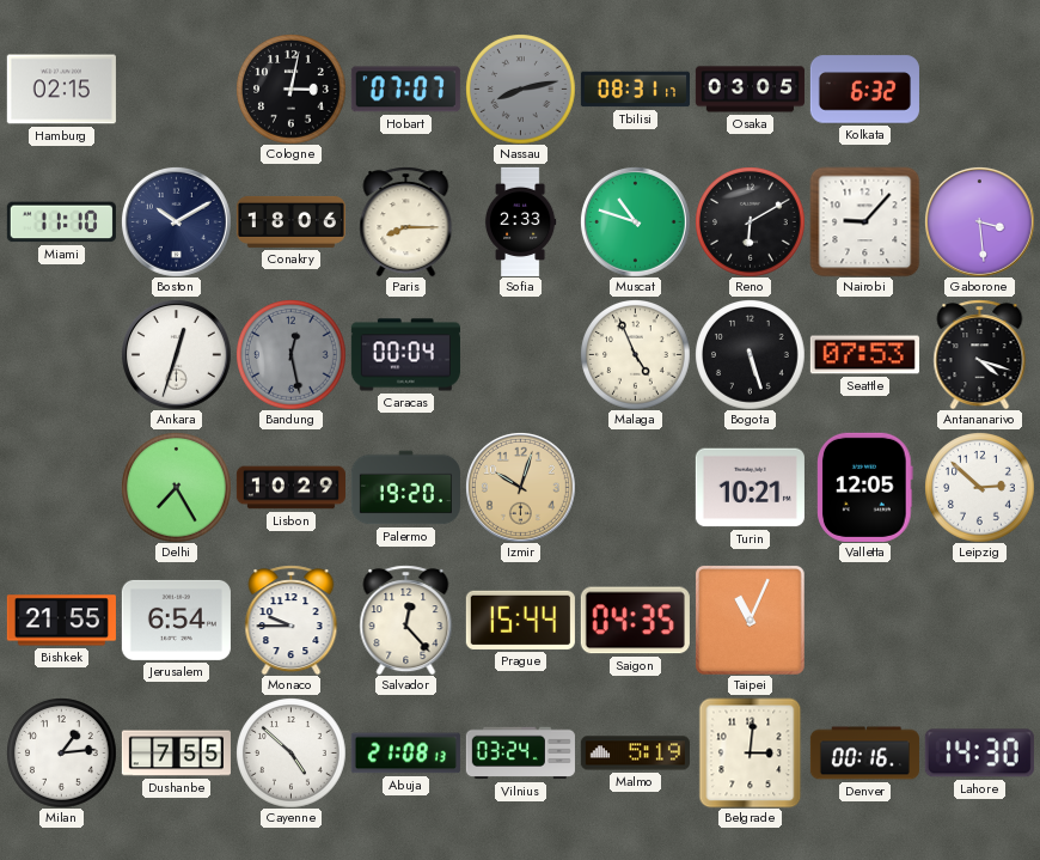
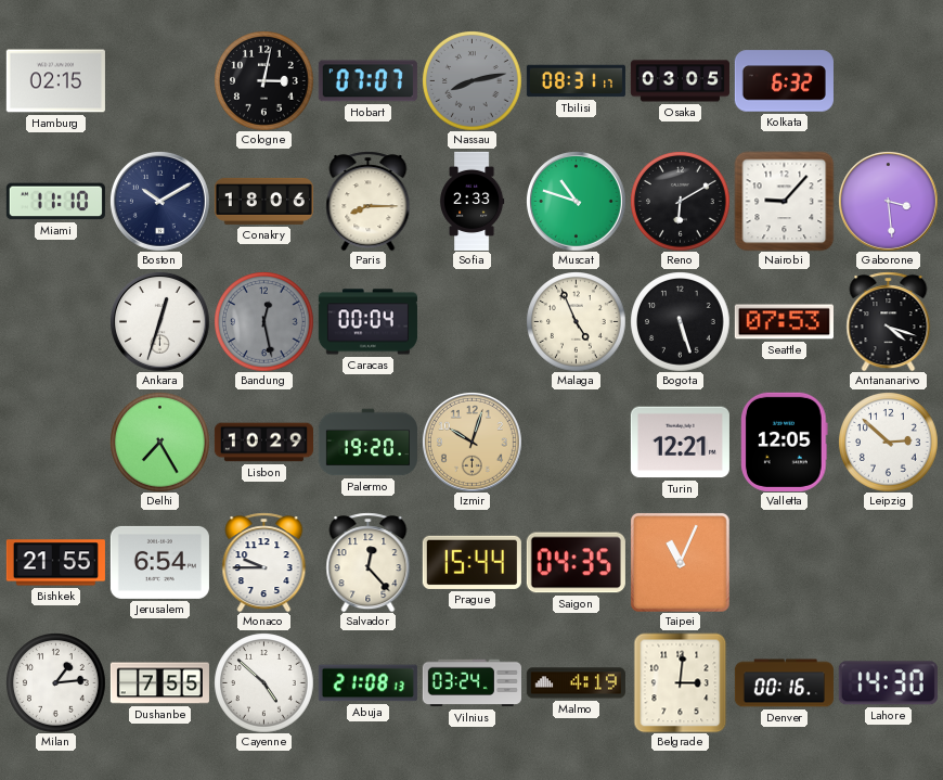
Turin: 10:21 -> 12:21 (680, 443)
Malmo: 5:19 -> 4:19 (576, 683)
